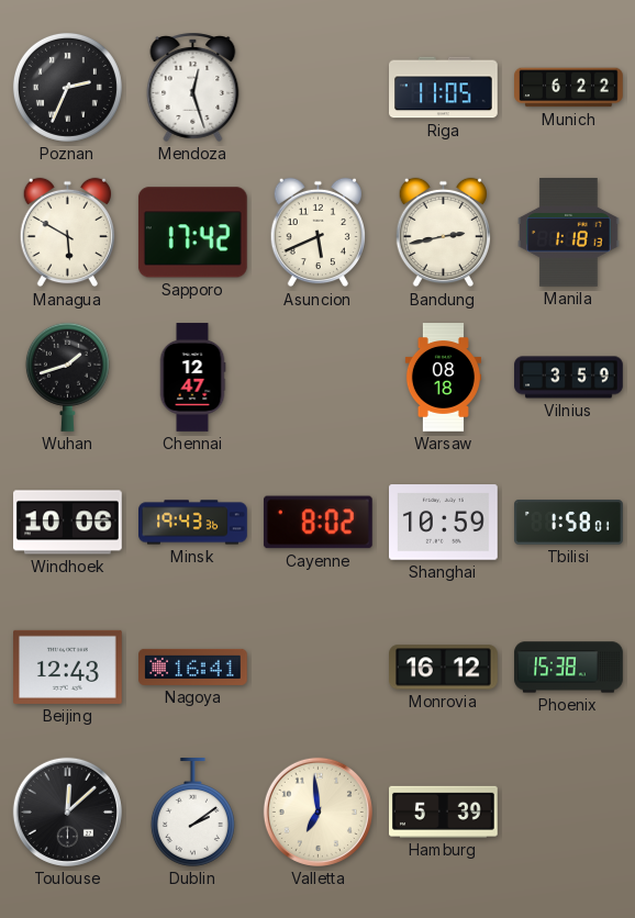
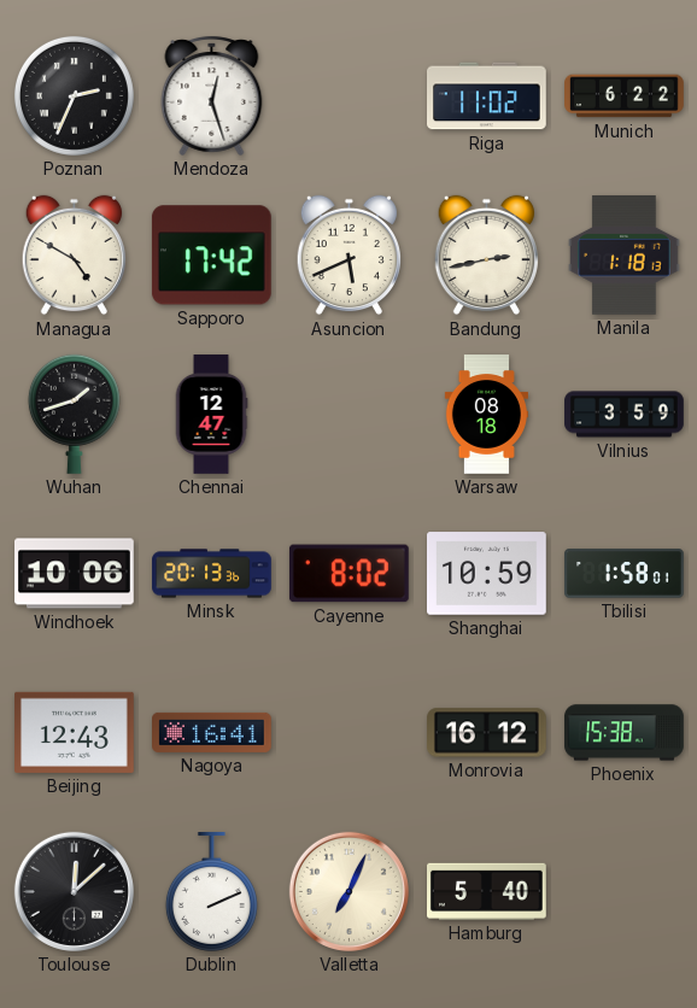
Riga: 11:05 -> 11:02 (487, 96)
Managua: 5:50 -> 4:50 (74, 256)
Minsk: 19:43 -> 20:13 (212, 574)
Dublin: 2:09 -> 2:11 (211, 892)
Valletta: 6:59 -> 7:04 (348, 891)
Hamburg: 5:39 -> 5:40 (487, 891)
